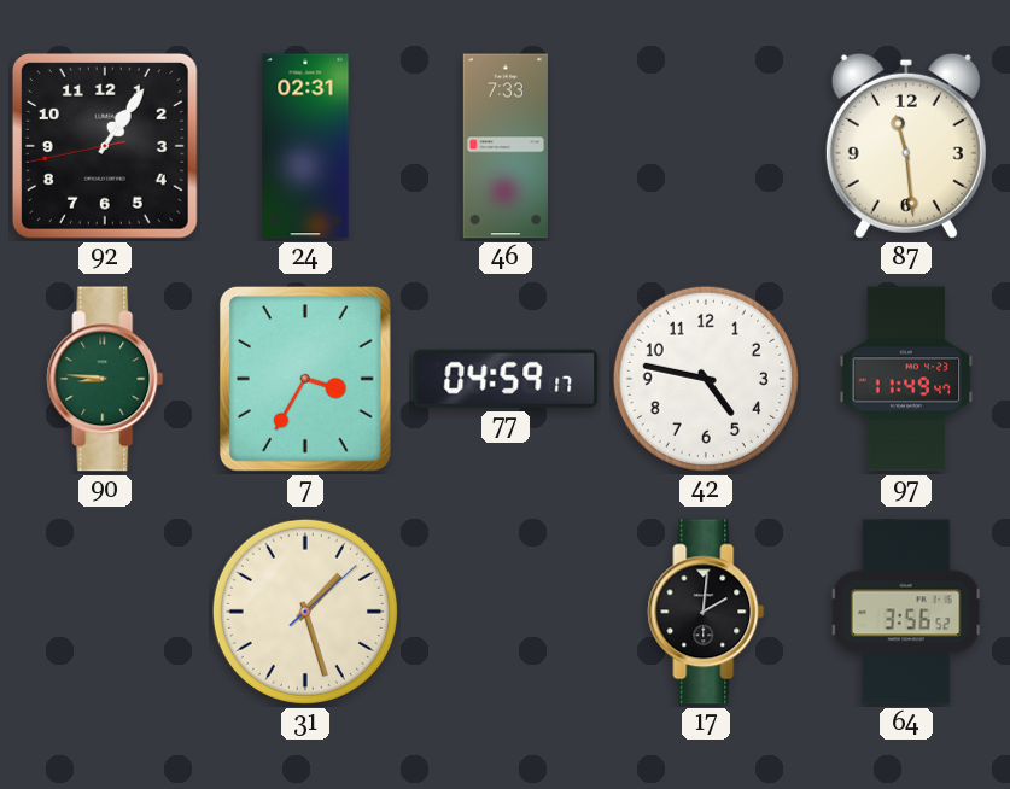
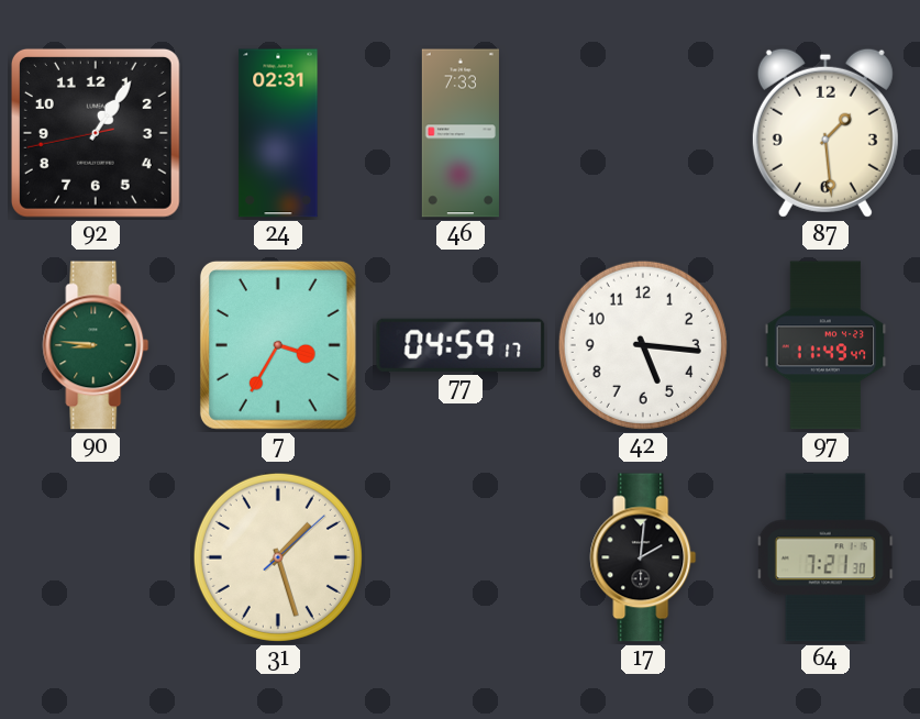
87: 11:29 -> 1:29 (825, 133)
42: 4:47 -> 5:16 (643, 345)
64: 3:56 -> 7:21 (825, 557)
